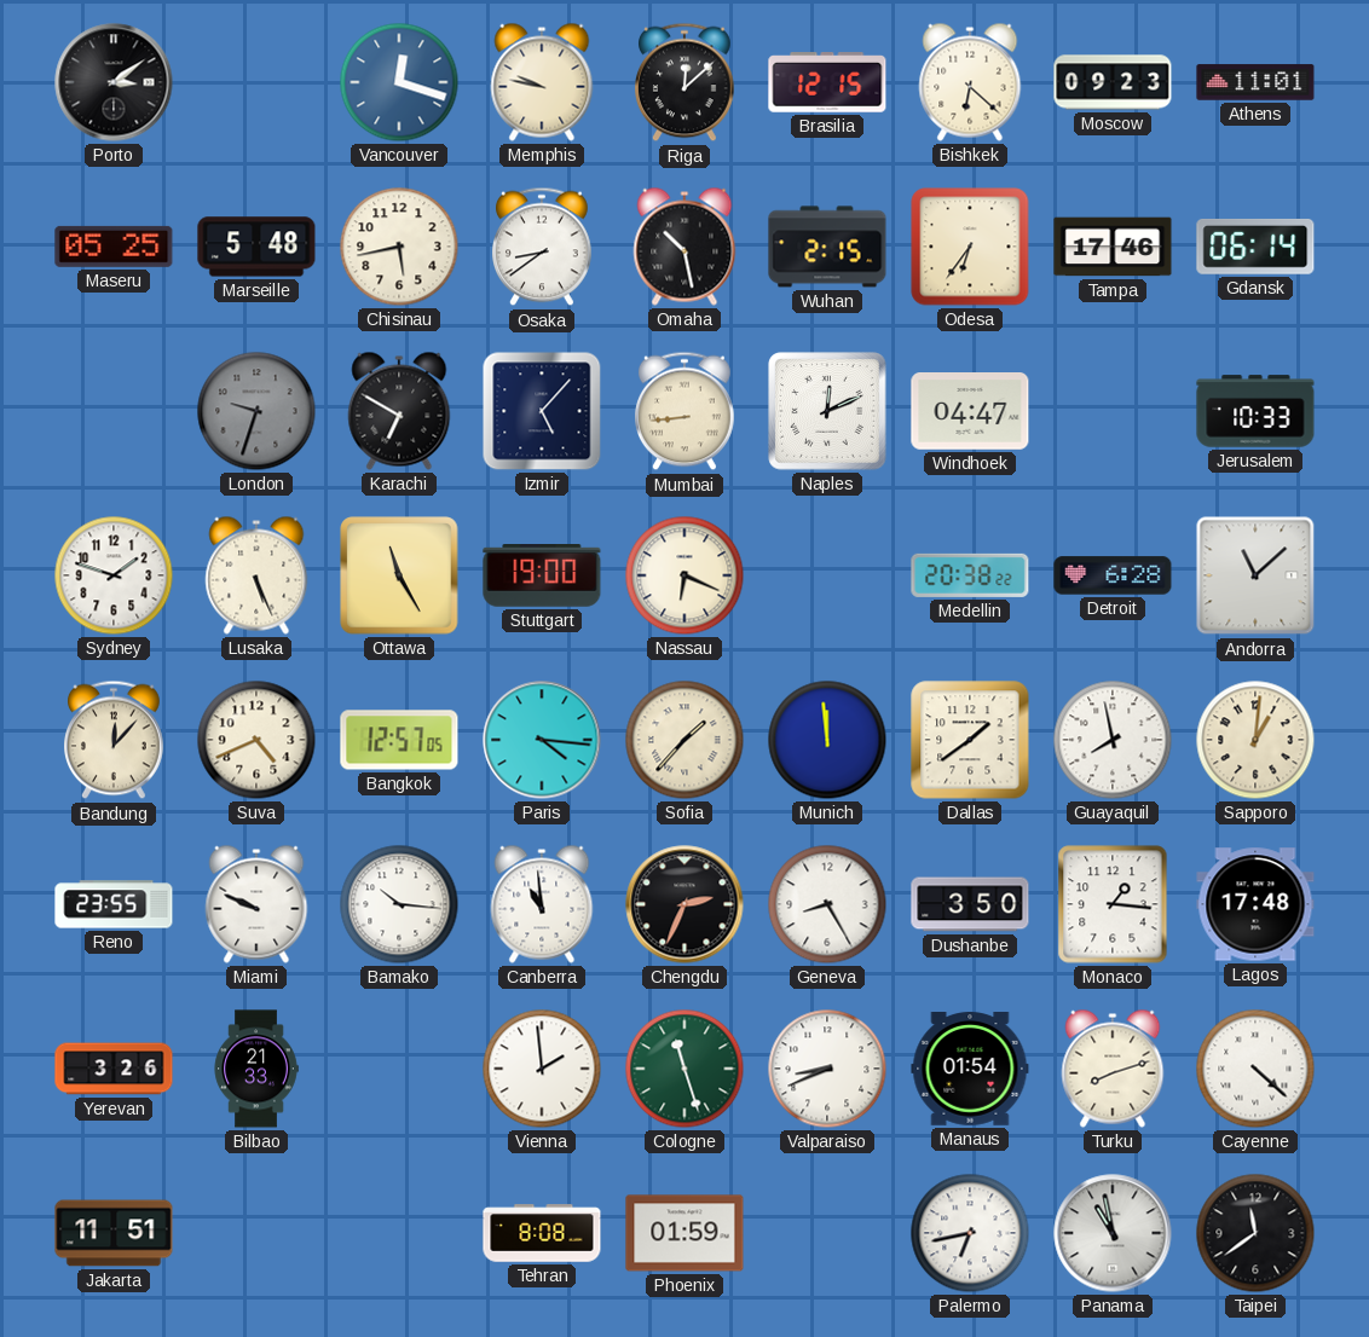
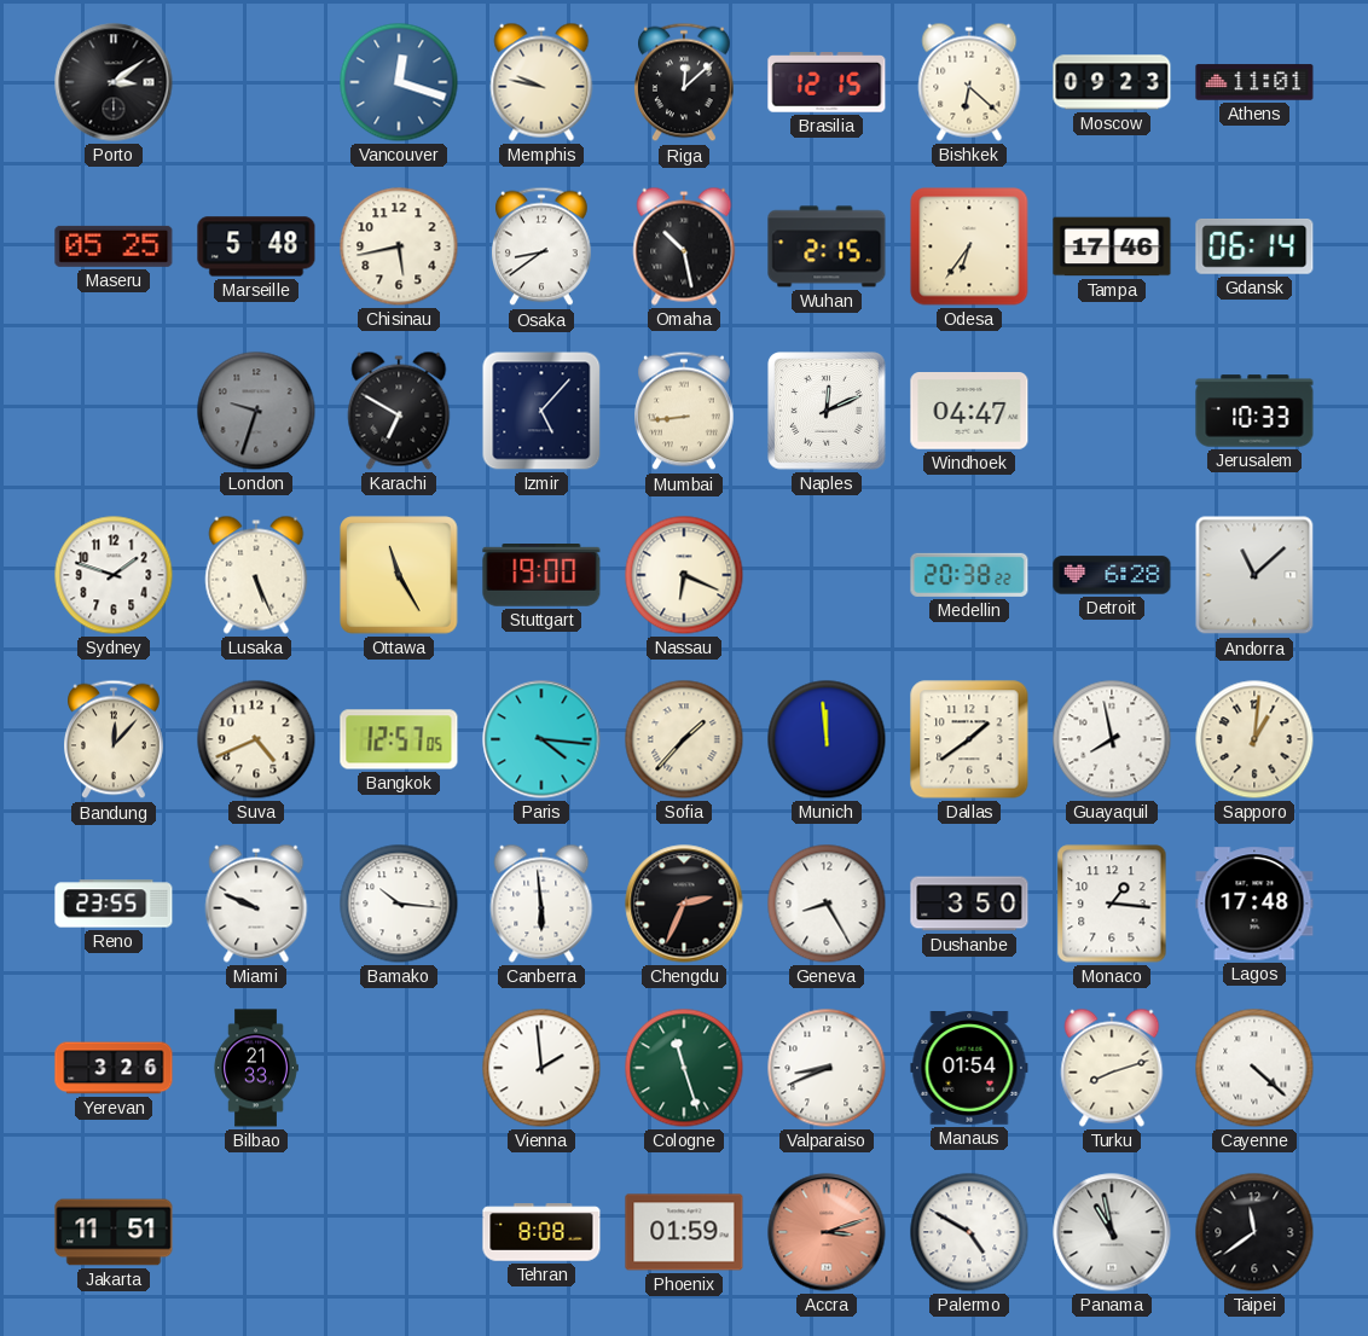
Canberra: 10:59 -> 5:59 (541, 904)
Accra: none -> 3:12 (827, 1232)
Palermo: 6:43 -> 4:50 (969, 1232)
